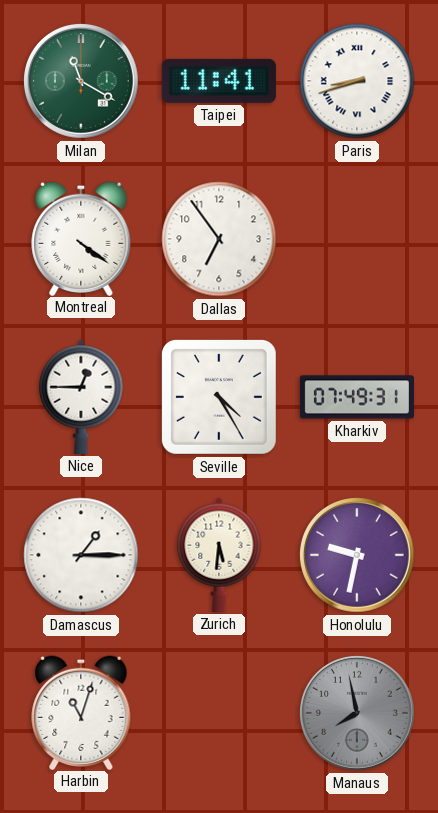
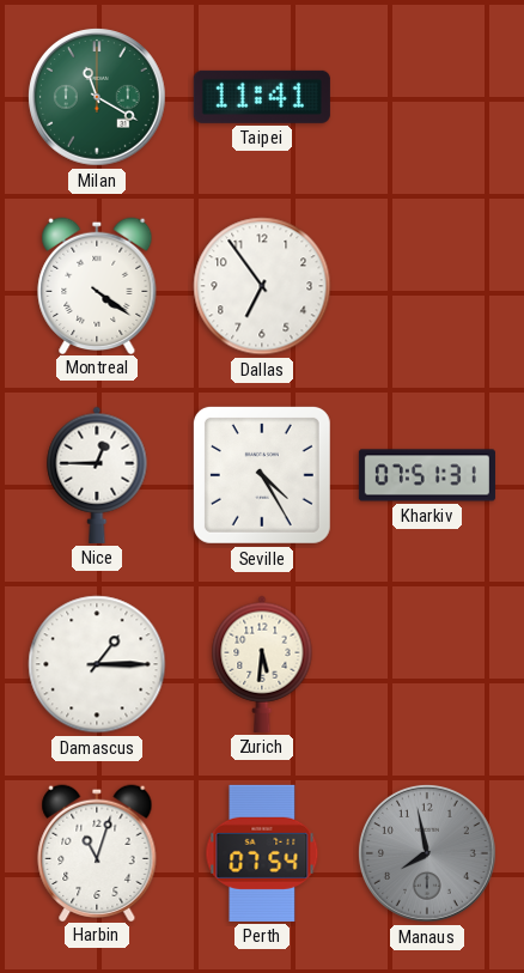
Paris: 8:42 -> none (357, 81)
Kharkiv: 07:49 -> 07:51 (427, 475)
Honolulu: 9:32 -> none (358, 556)
Perth: none -> 07:54 (262, 853)
